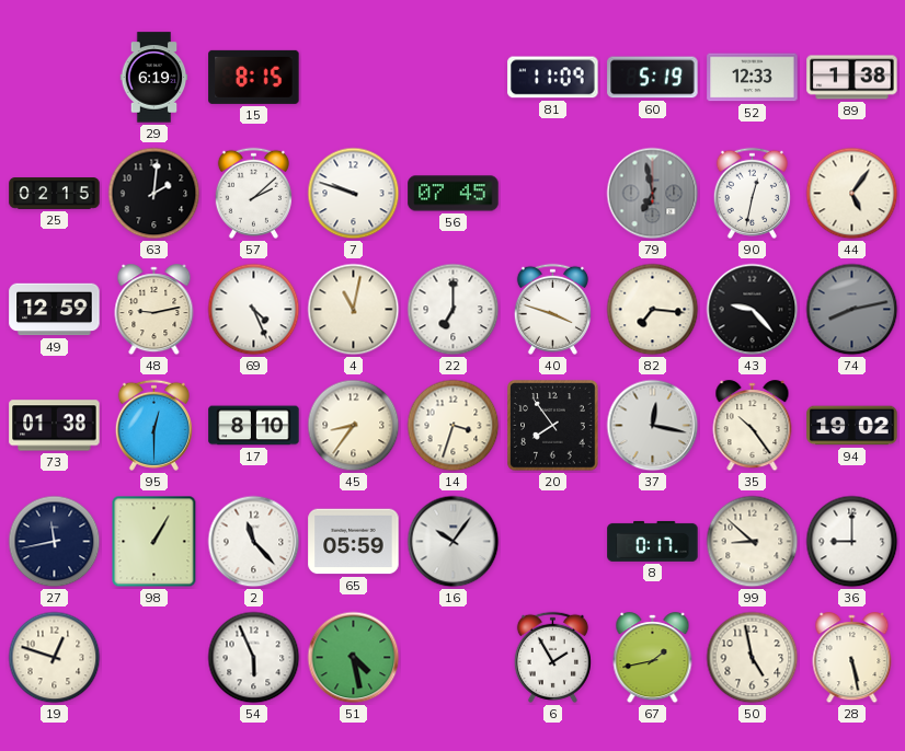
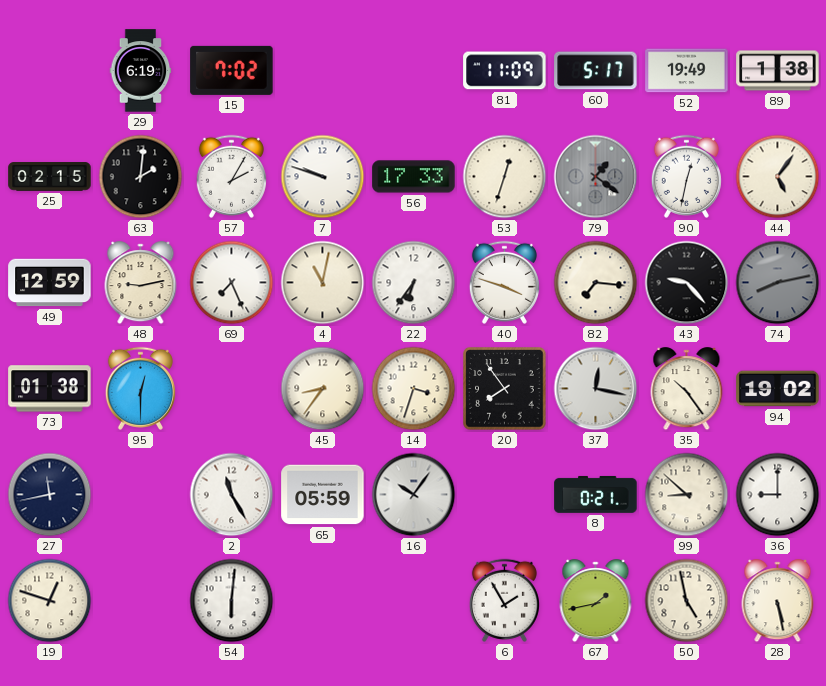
15: 8:15 -> 7:02 (232, 70)
60: 5:19 -> 5:17 (596, 71)
52: 12:33 -> 19:49 (687, 71)
57: 2:08 -> 2:05 (231, 176)
56: 07:45 -> 17:33 (414, 177)
53: none -> 12:33 (505, 177)
79: 6:58 -> 1:21 (596, 177)
69: 4:26 -> 7:26 (232, 283)
22: 7:00 -> 6:36 (414, 283)
17: 8:10 -> none (254, 426)
98: 1:05 -> none (154, 542)
2: 11:23 -> 11:25 (232, 495)
8: 0:17 -> 0:21 (596, 494)
54: 5:56 -> 6:01 (232, 601)
51: 4:28 -> none (354, 658)
